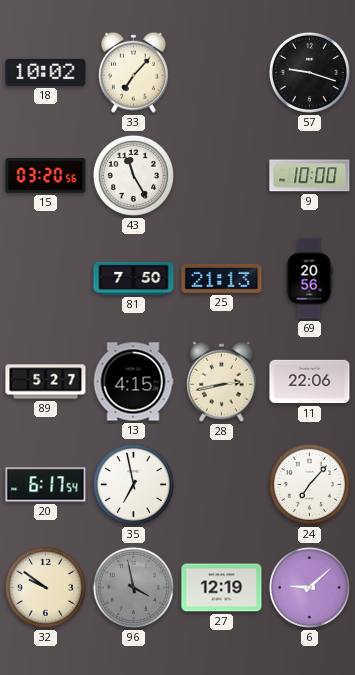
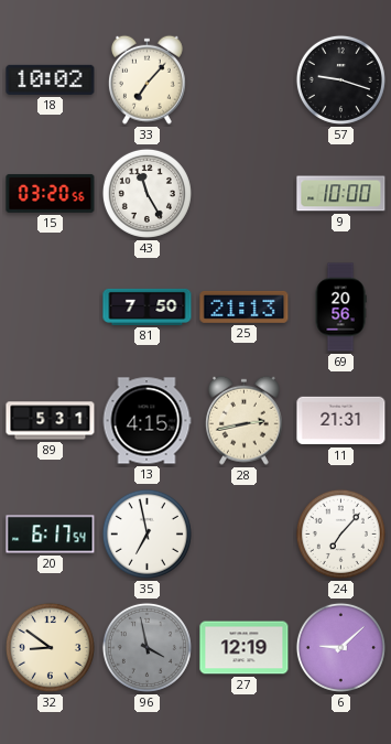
89: 5:27 -> 5:31 (51, 421)
11: 22:06 -> 21:31 (341, 421)
32: 9:51 -> 8:51 (50, 647)
